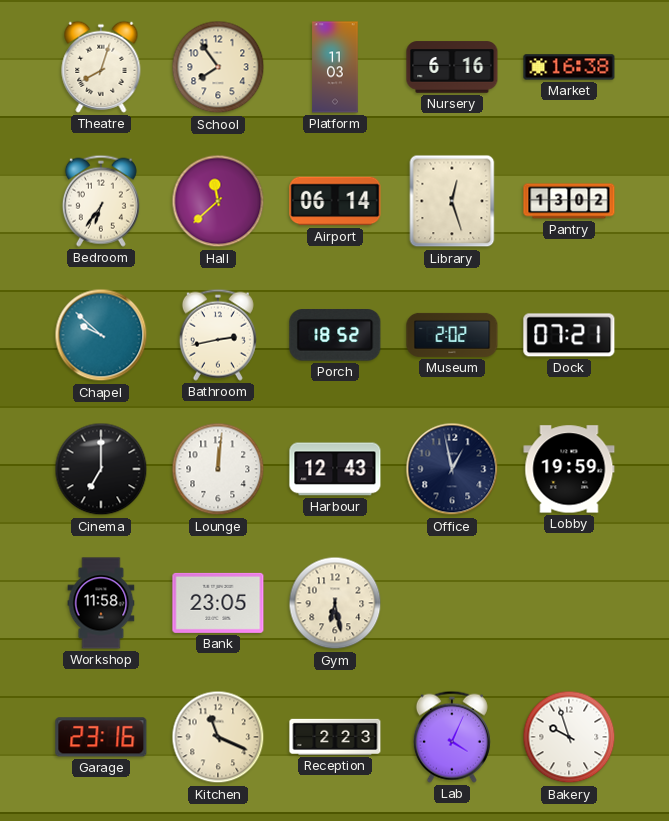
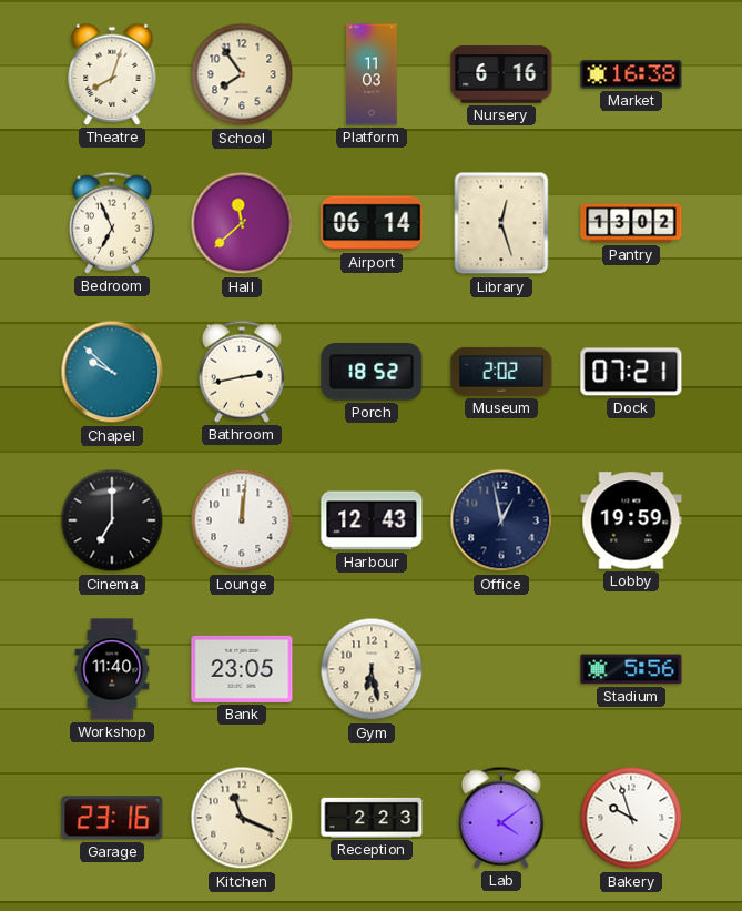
Bedroom: 6:36 -> 6:56 (112, 223)
Workshop: 11:58 -> 11:40 (112, 669)
Stadium: none -> 5:56 (631, 669)
Lab: 4:04 -> 4:09 (501, 818)
